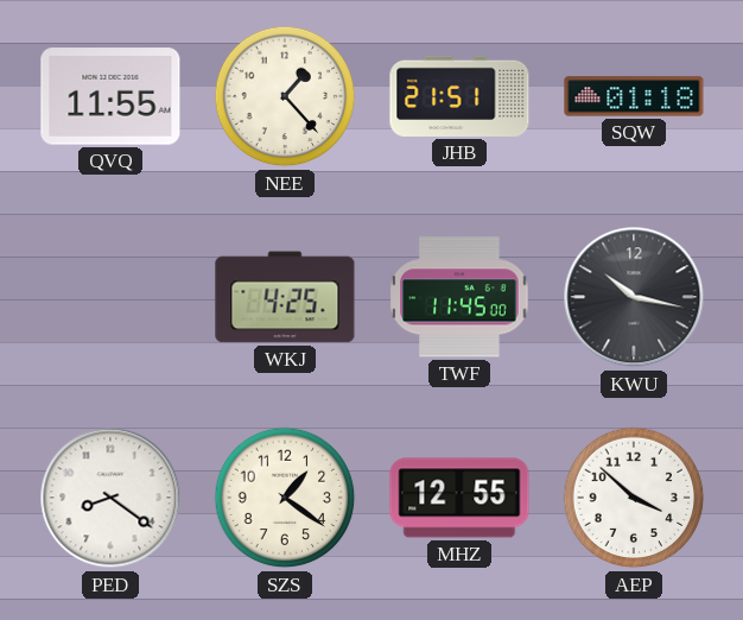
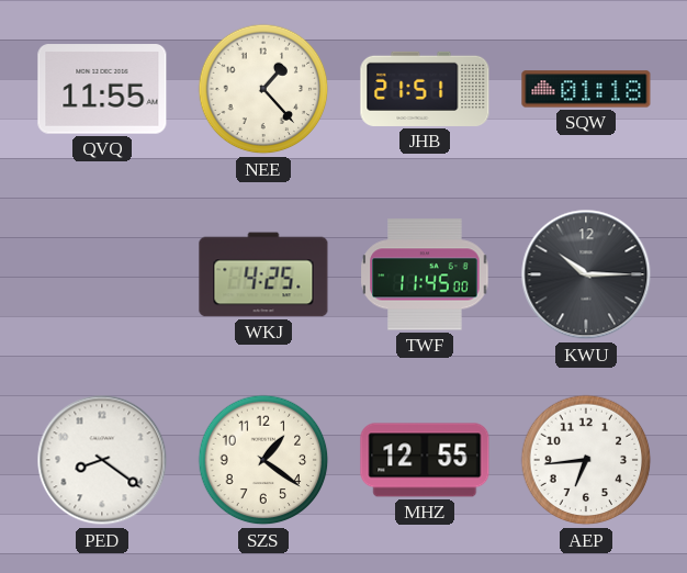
KWU: 10:17 -> 10:15 (586, 274)
AEP: 3:52 -> 6:44 (586, 460)
